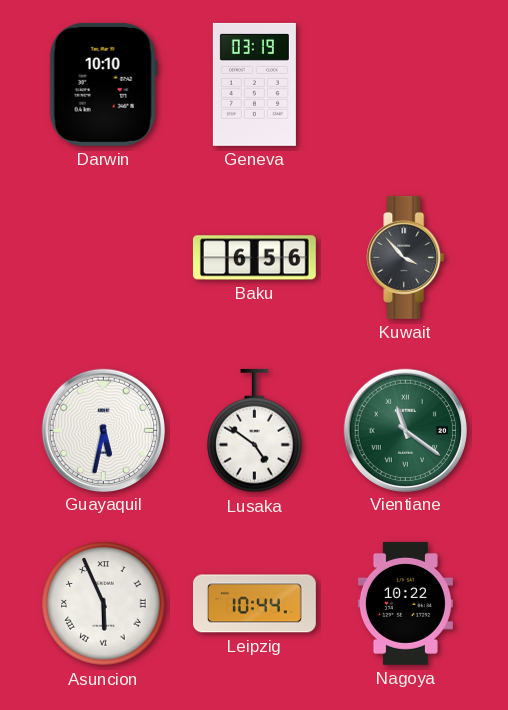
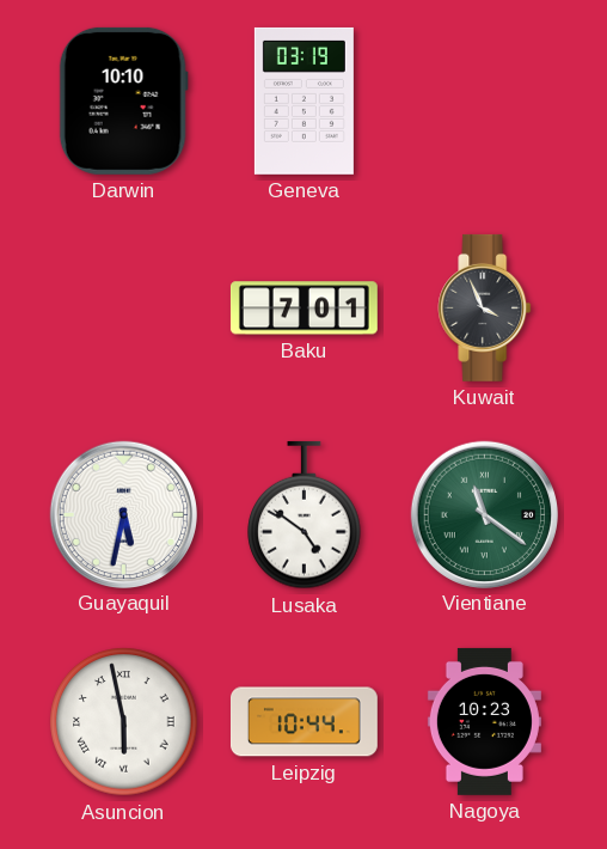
Baku: 6:56 -> 7:01 (303, 309)
Kuwait: 3:53 -> 3:56 (485, 307)
Asuncion: 5:56 -> 5:58 (124, 722)
Nagoya: 10:22 -> 10:23 (484, 721)
